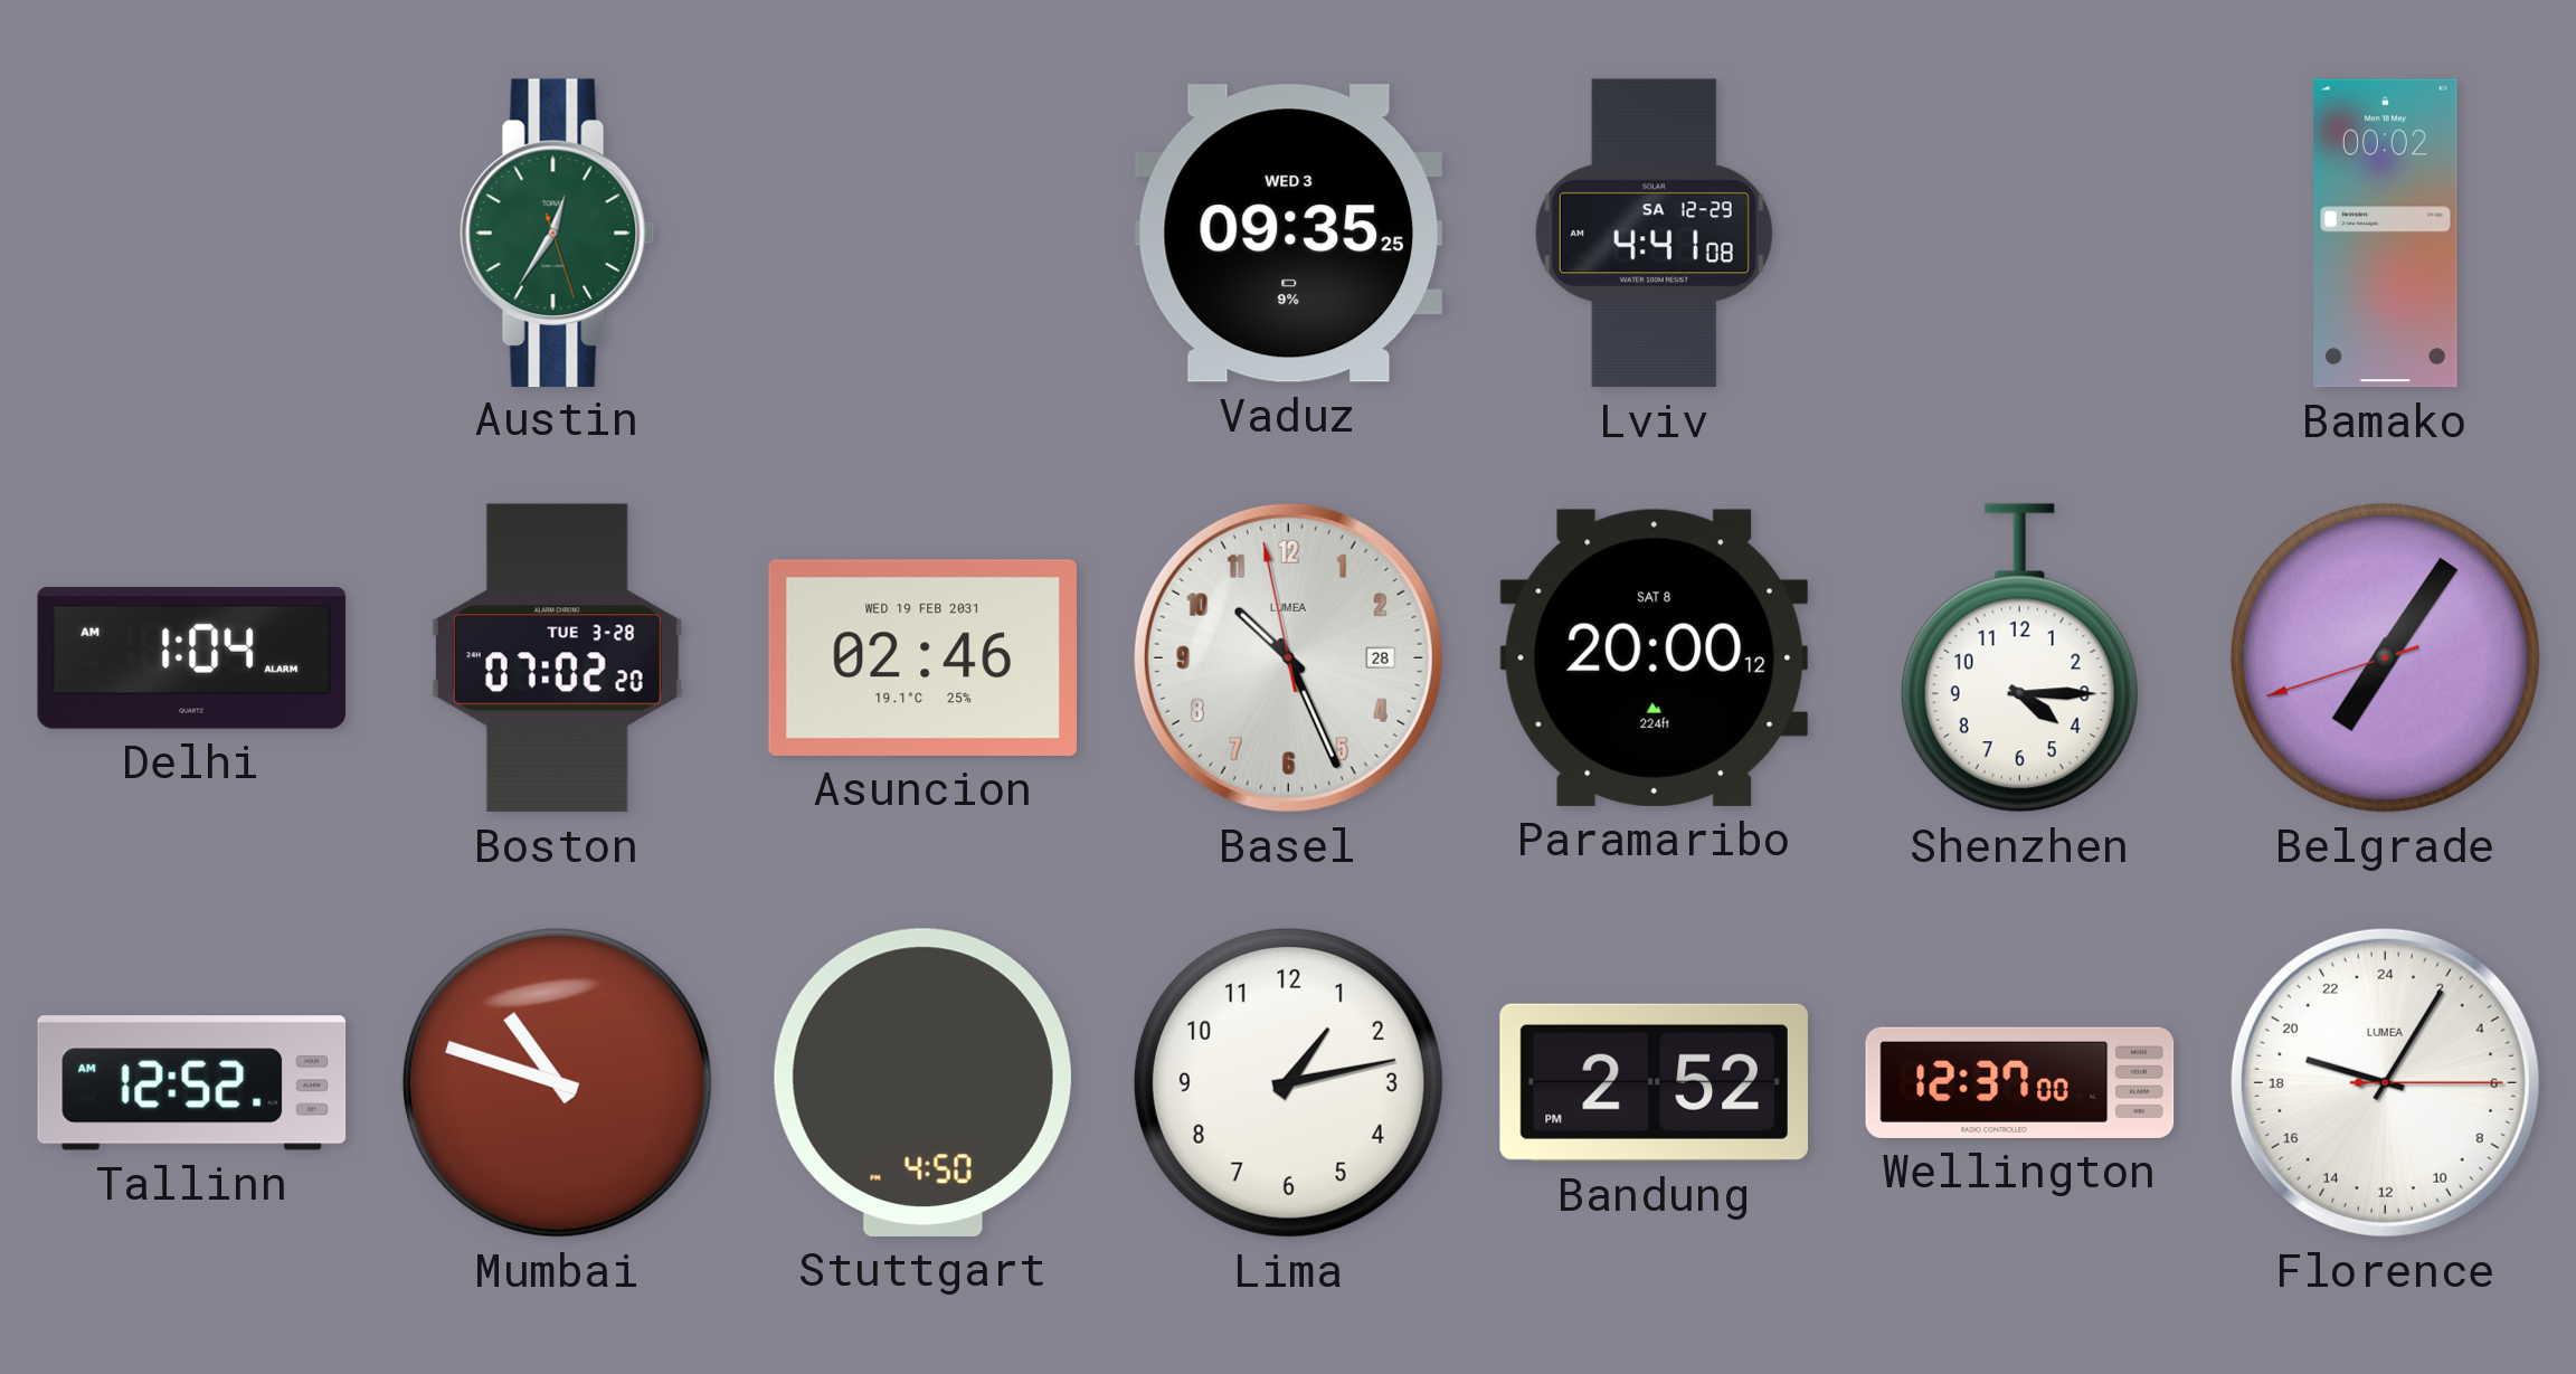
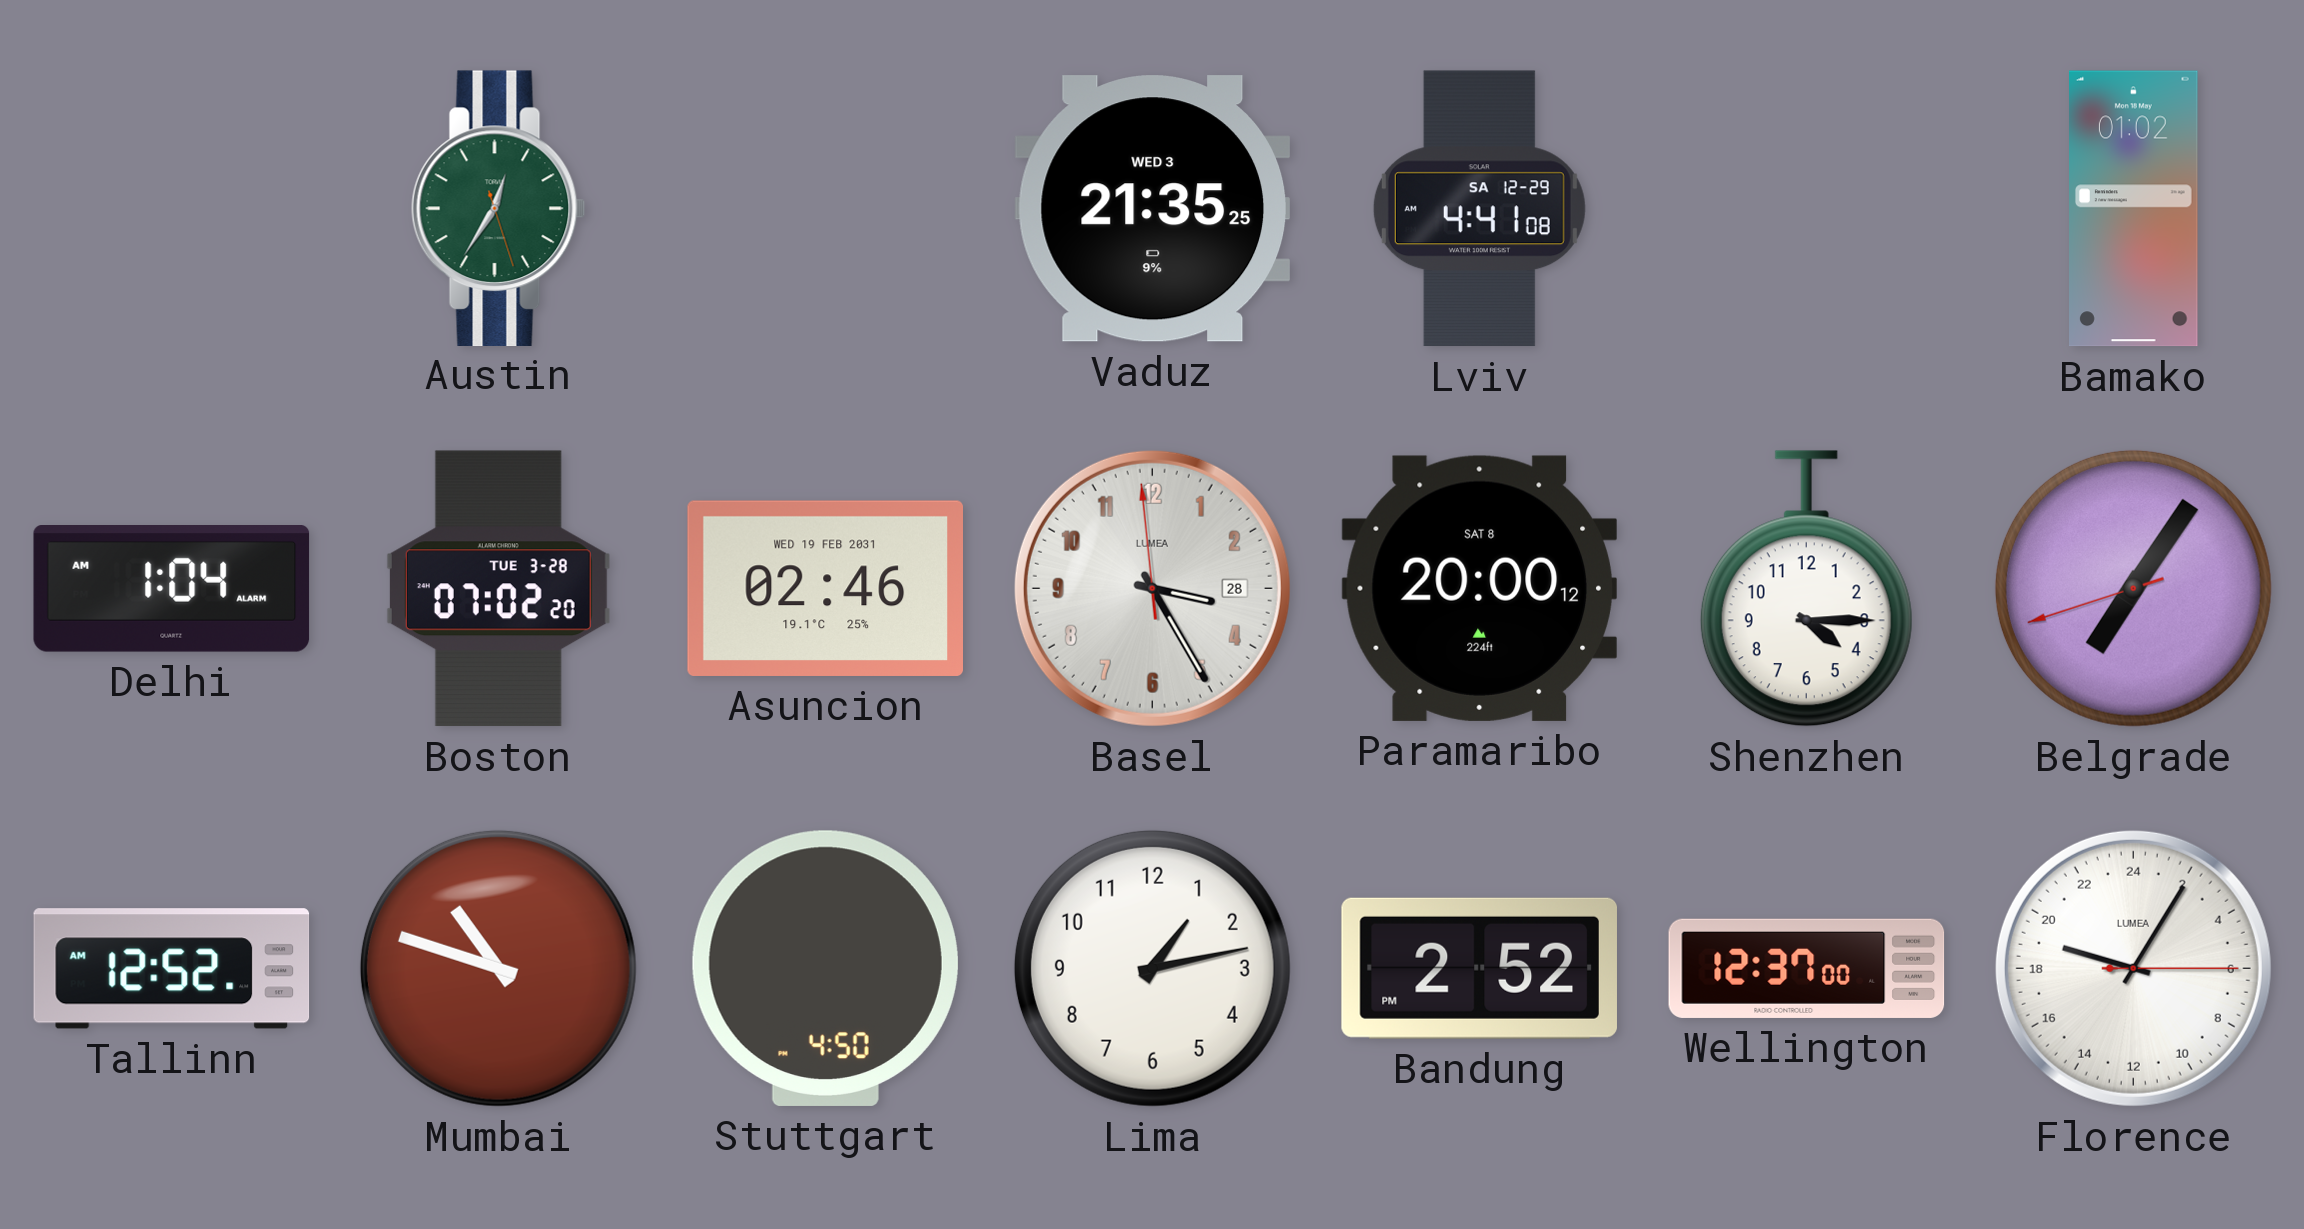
Vaduz: 09:35 -> 21:35 (1152, 209)
Bamako: 00:02 -> 01:02 (2134, 209)
Basel: 10:25 -> 3:24 (1152, 588)
